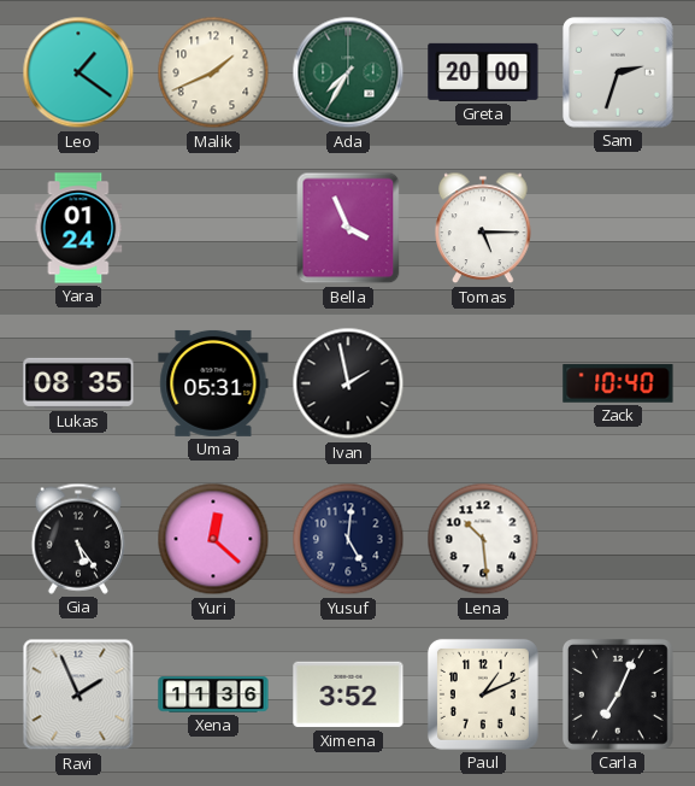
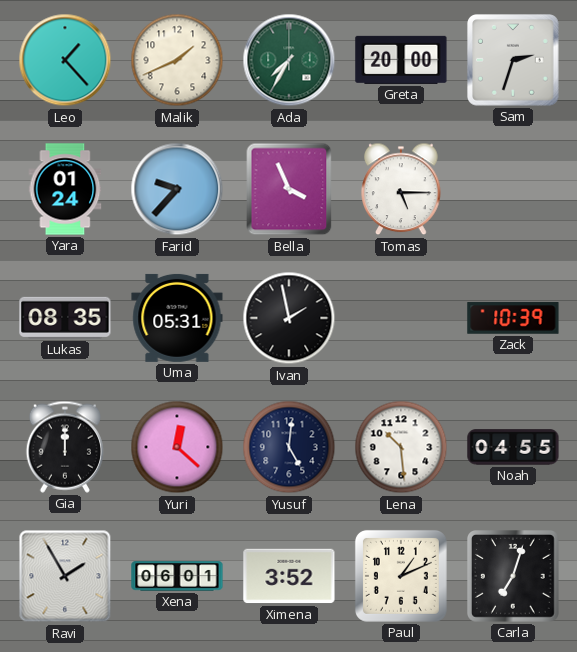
Leo: 1:21 -> 1:23 (65, 60)
Farid: none -> 9:37 (177, 189)
Zack: 10:40 -> 10:39 (513, 318)
Gia: 5:24 -> 12:00 (65, 447)
Noah: none -> 04:55 (513, 447)
Ravi: 1:56 -> 1:55 (65, 576)
Xena: 11:36 -> 06:01 (177, 576)
Carla: 7:04 -> 7:03 (514, 577)
